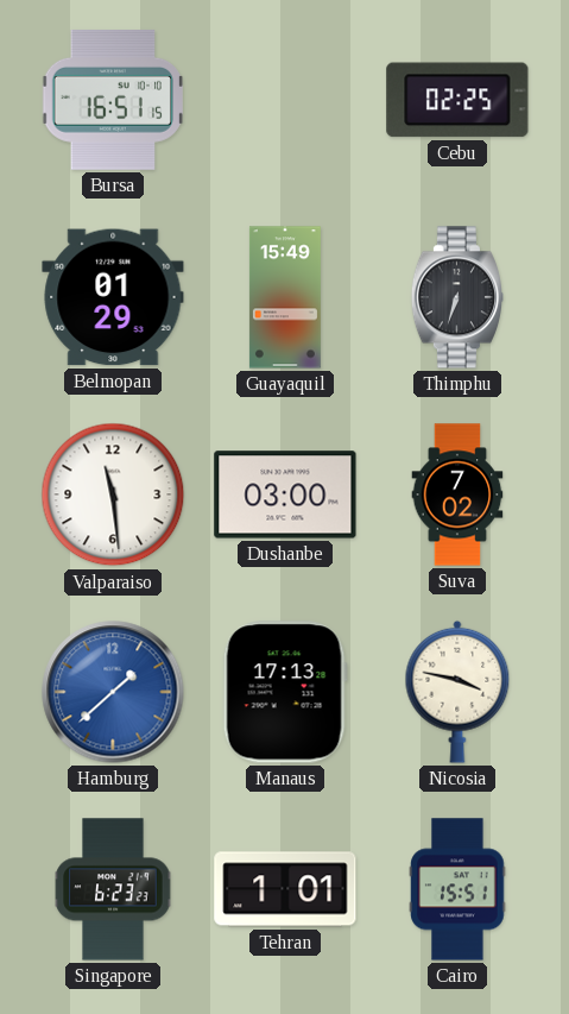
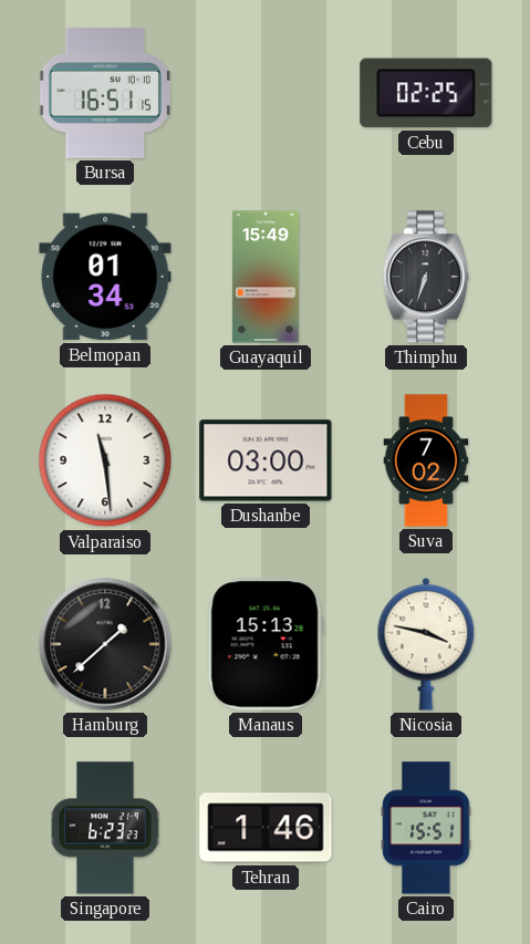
Belmopan: 01:29 -> 01:34 (105, 277)
Hamburg dial: blue -> black (105, 644)
Manaus: 17:13 -> 15:13 (266, 644)
Tehran: 1:01 -> 1:46 (266, 828)
